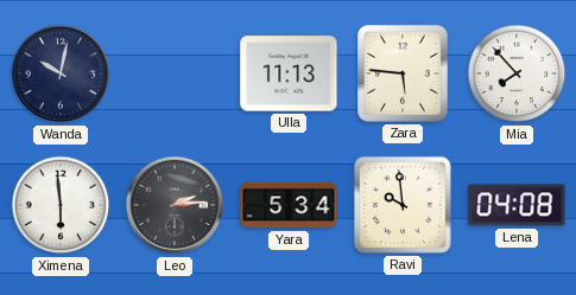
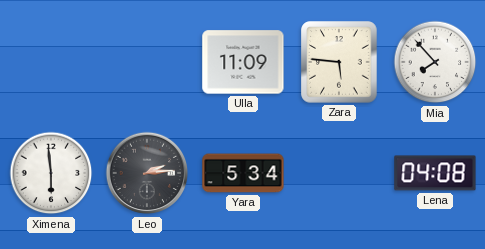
Wanda: 10:02 -> none (61, 73)
Ulla: 11:13 -> 11:09 (243, 62)
Ravi: 9:59 -> none (403, 205)
